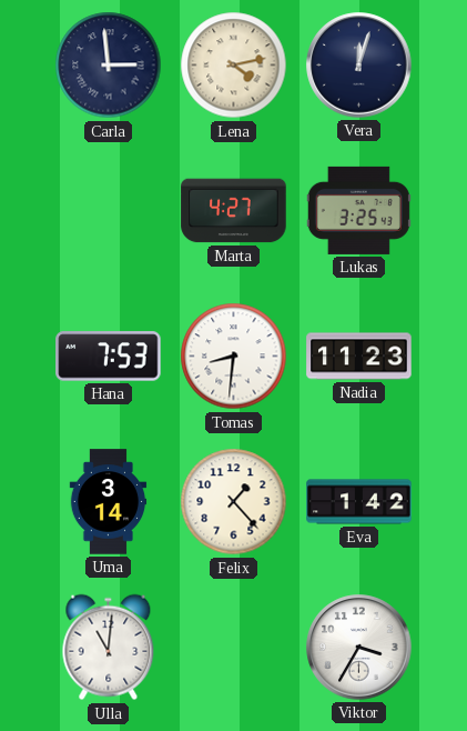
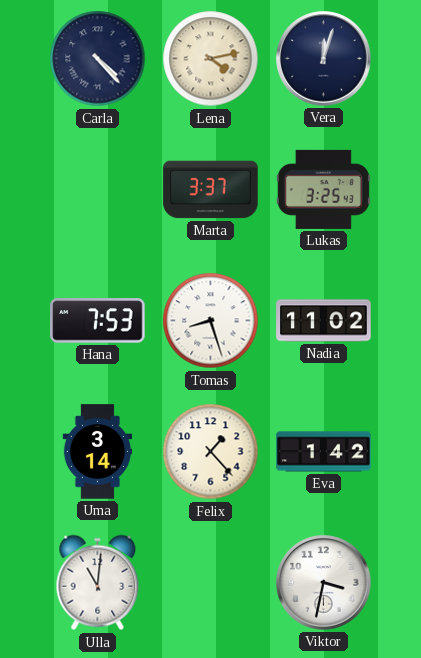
Carla: 2:59 -> 4:23 (98, 59)
Marta: 4:27 -> 3:37 (211, 190)
Tomas: 8:31 -> 8:27 (211, 321)
Nadia: 11:23 -> 11:02 (324, 321)
Viktor: 3:35 -> 3:32 (324, 583)
